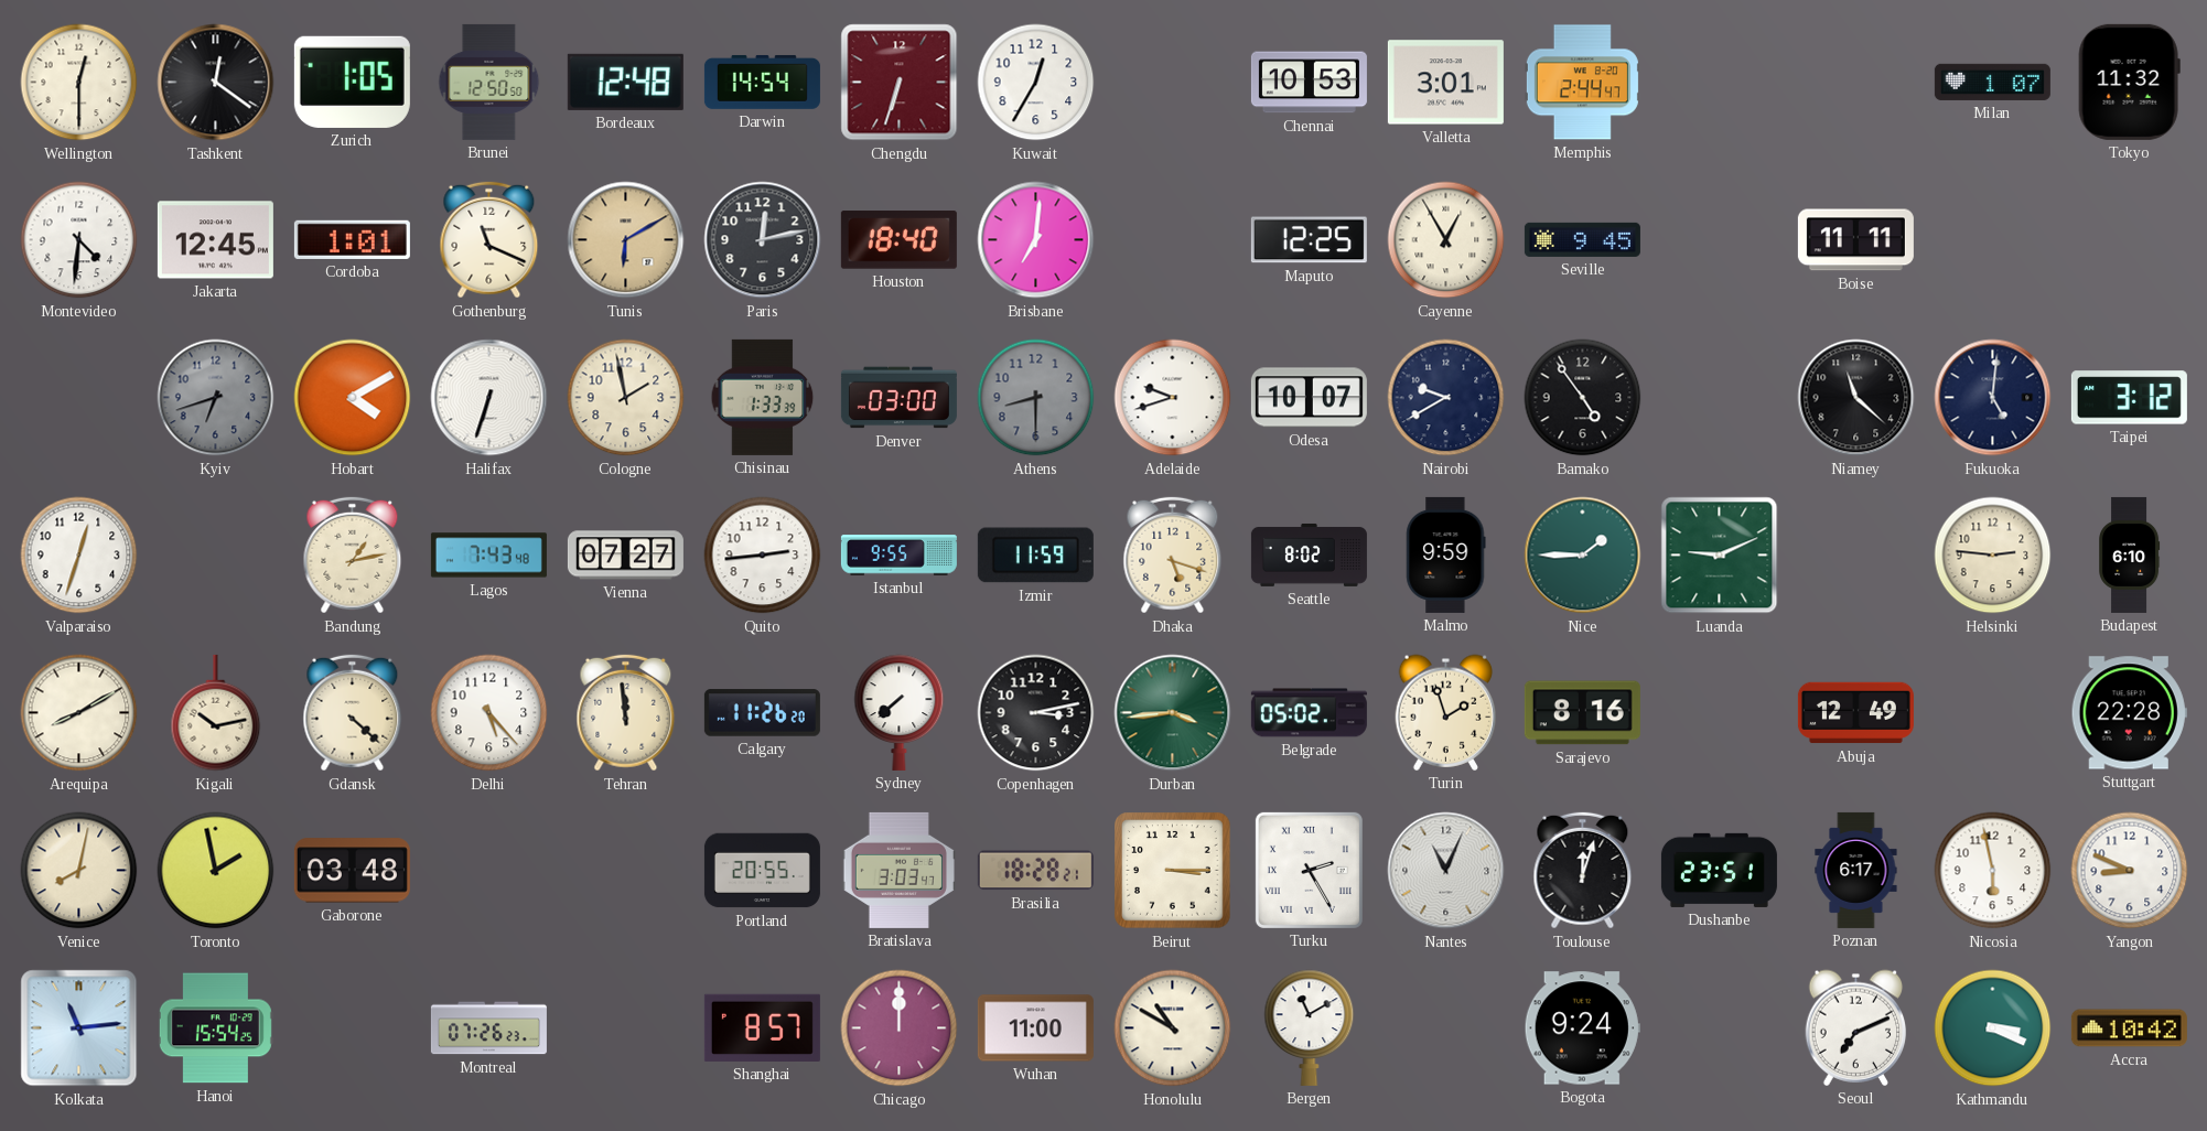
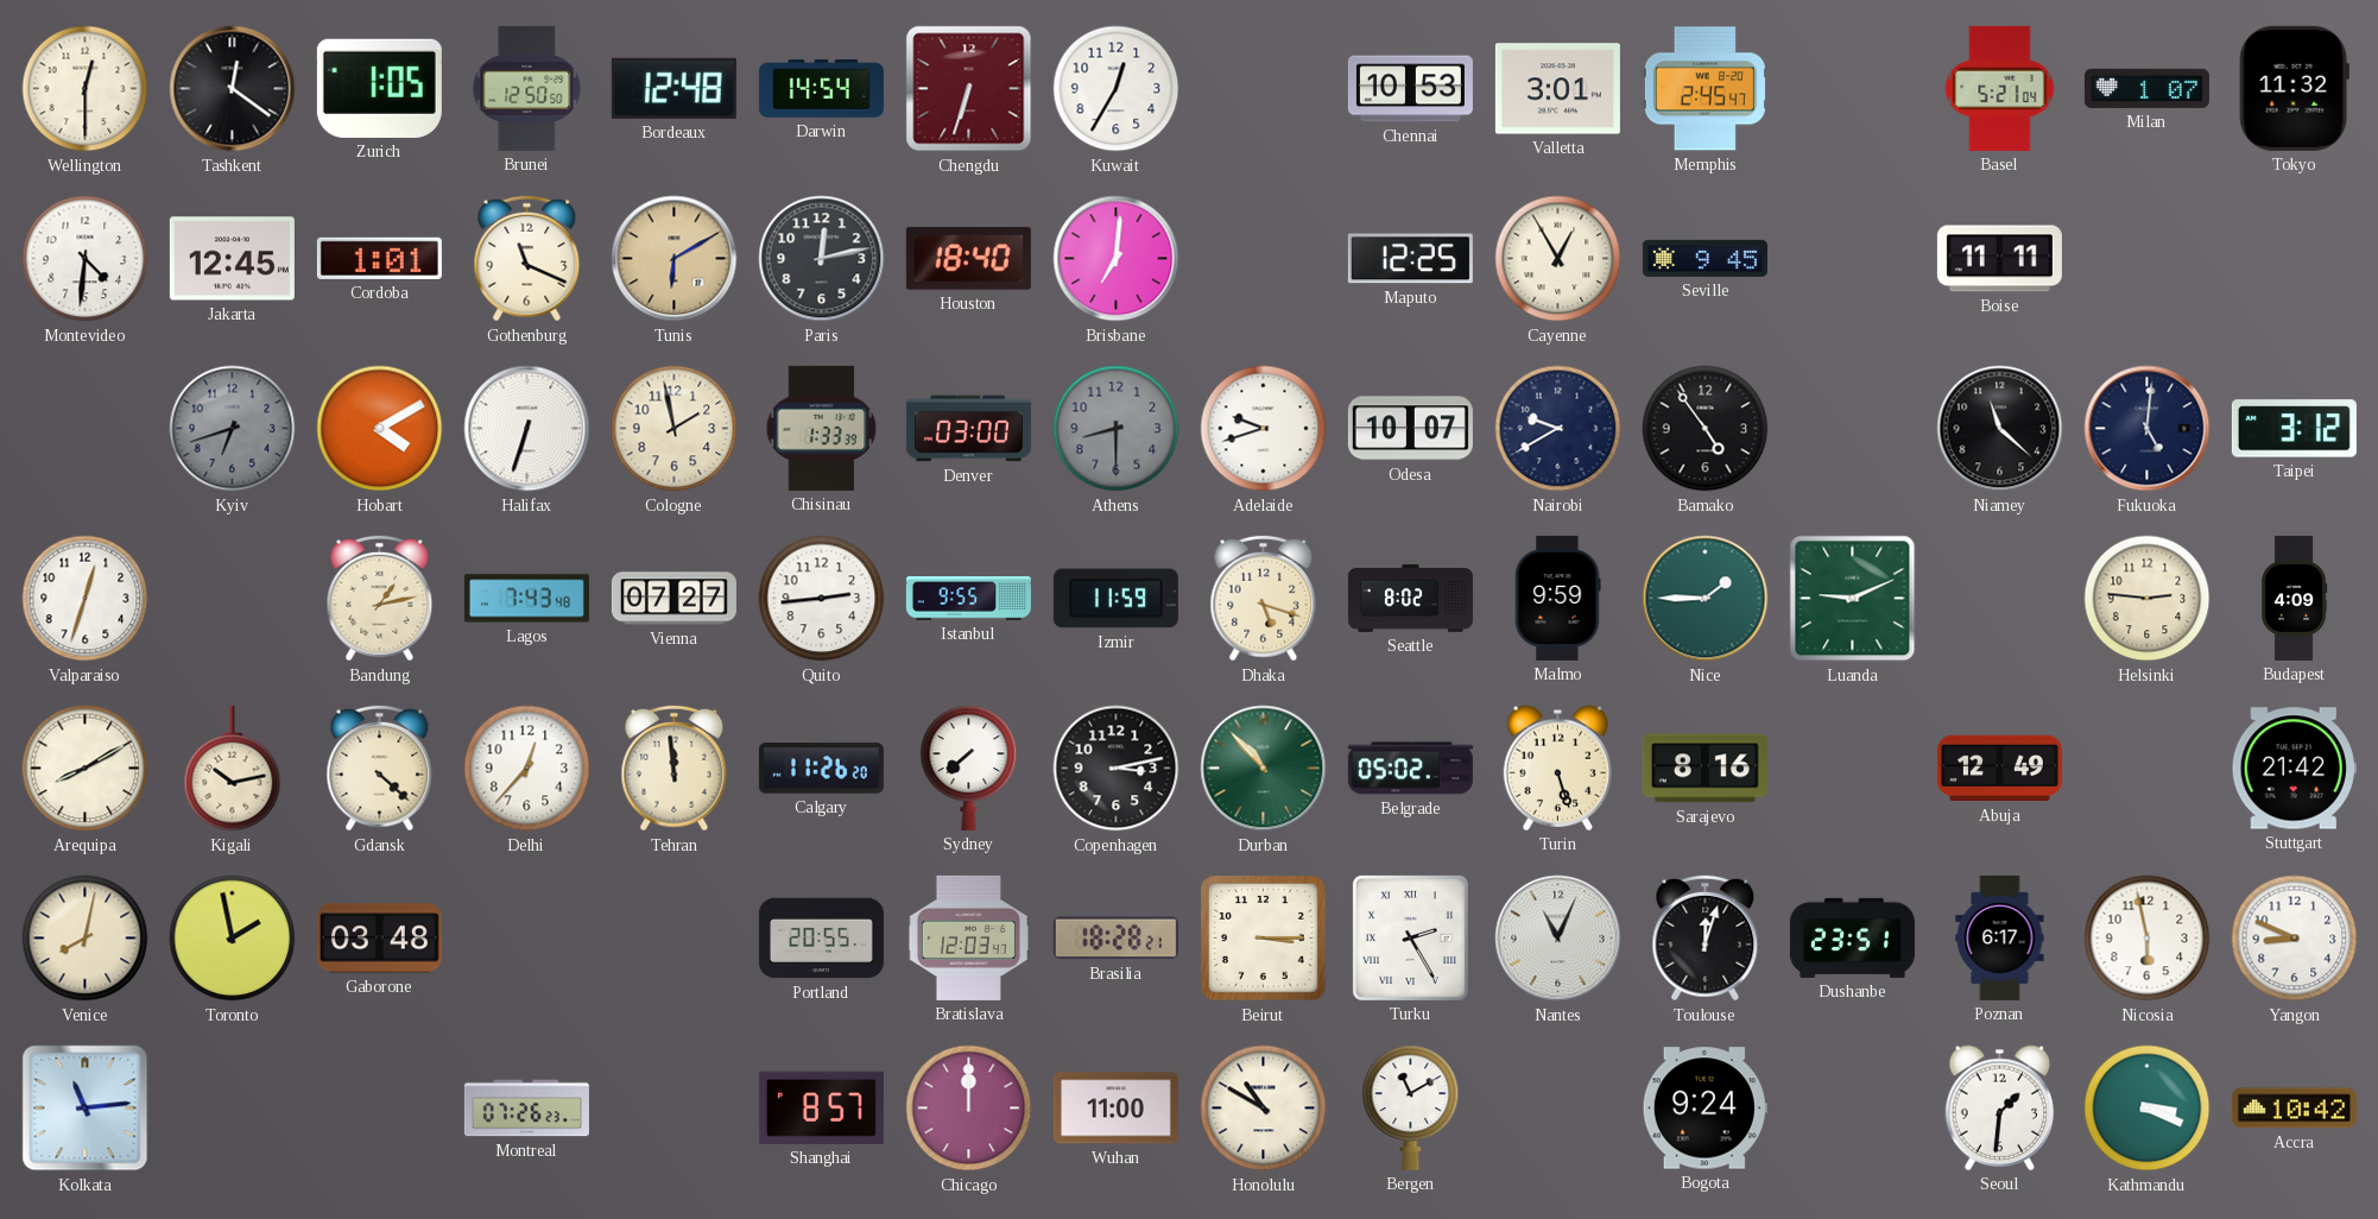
Memphis: 2:44 -> 2:45 (1705, 89)
Basel: none -> 5:21 (2000, 88)
Budapest: 6:10 -> 4:09 (2295, 598)
Delhi: 5:23 -> 12:37 (527, 769)
Durban: 3:44 -> 10:53 (1264, 769)
Turin: 1:57 -> 5:27 (1558, 768)
Stuttgart: 22:28 -> 21:42 (2294, 769)
Bratislava: 3:03 -> 12:03 (968, 937)
Hanoi: 15:54 -> none (215, 1028)
Seoul: 7:11 -> 1:31 (2000, 1107)
